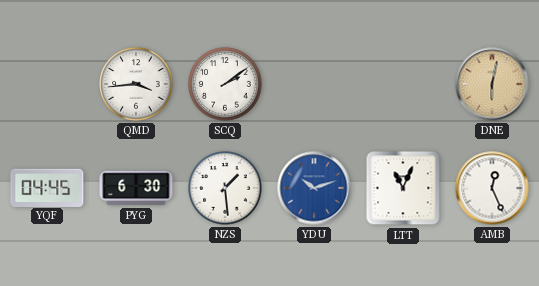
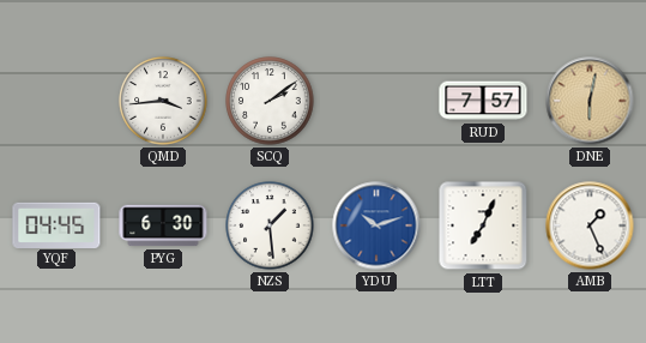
RUD: none -> 7:57 (483, 101)
LTT: 11:04 -> 7:04 (483, 225)
AMB: 12:26 -> 1:26 (590, 225)
